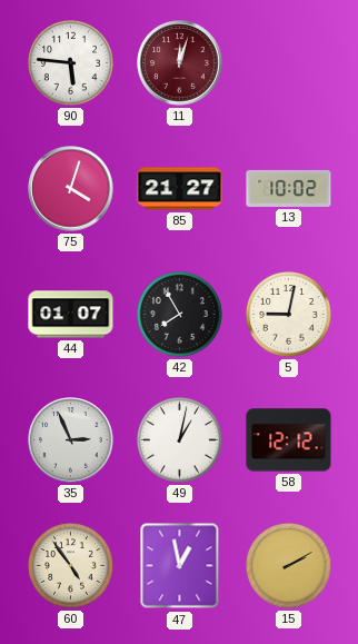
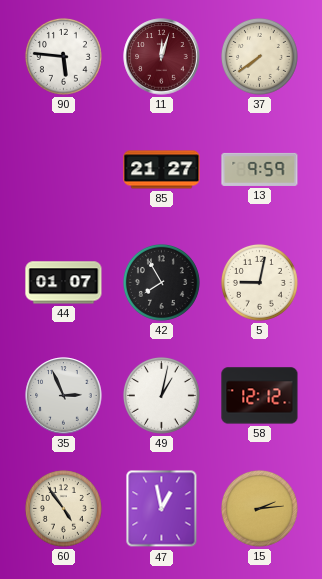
37: none -> 7:39 (259, 56)
75: 4:03 -> none (71, 189)
13: 10:02 -> 9:59 (260, 169)
15: 2:10 -> 2:14 (259, 508)
